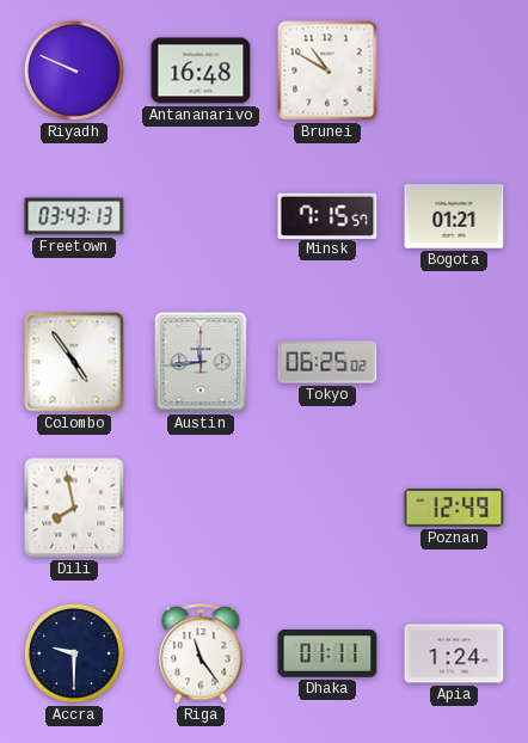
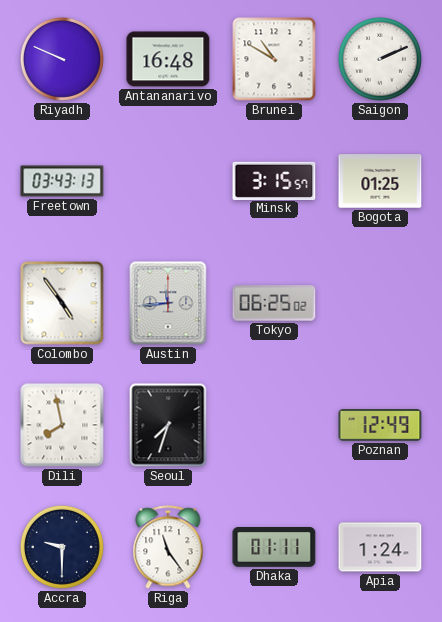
Saigon: none -> 2:11 (380, 59)
Minsk: 7:15 -> 3:15 (274, 180)
Bogota: 01:21 -> 01:25 (380, 181)
Seoul: none -> 7:33 (168, 425)
